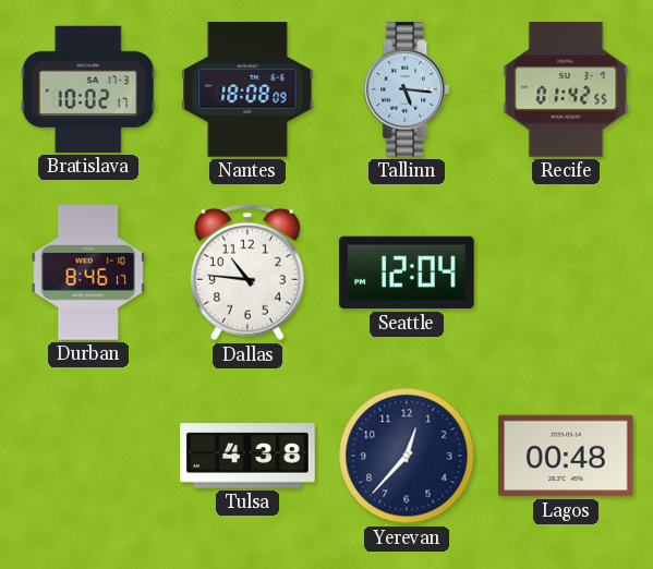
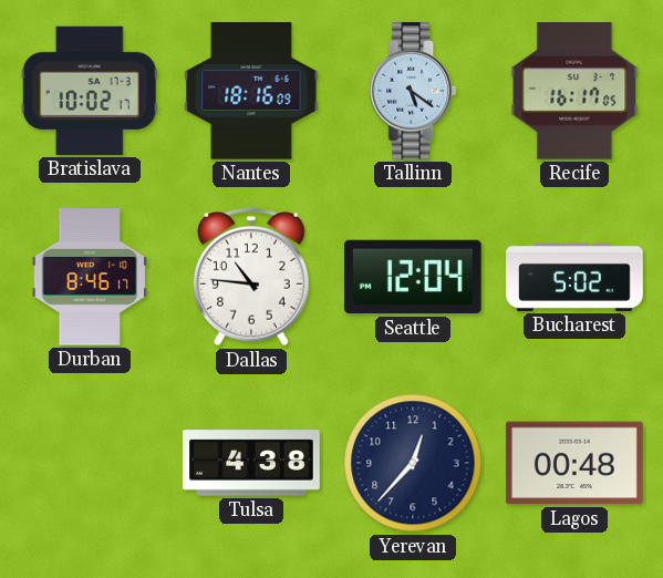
Nantes: 18:08 -> 18:16 (251, 91)
Tallinn: 5:16 -> 5:21 (413, 91)
Recife: 01:42 -> 16:17 (574, 91)
Bucharest: none -> 5:02 (574, 277)
